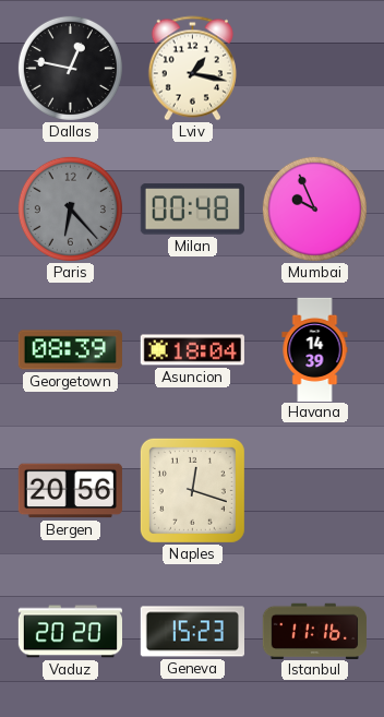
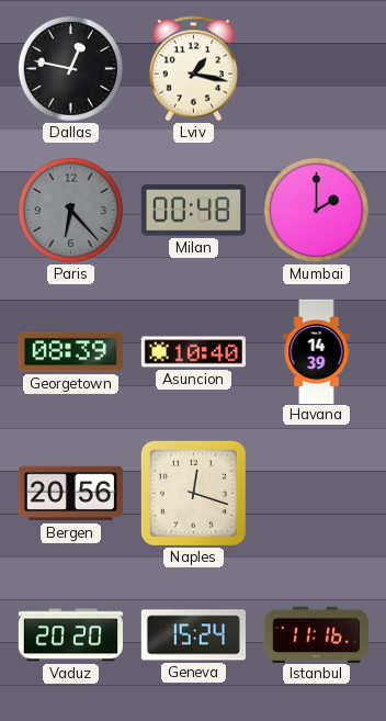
Mumbai: 9:56 -> 2:00 (316, 210)
Asuncion: 18:04 -> 10:40 (193, 352)
Geneva: 15:23 -> 15:24 (193, 635)
